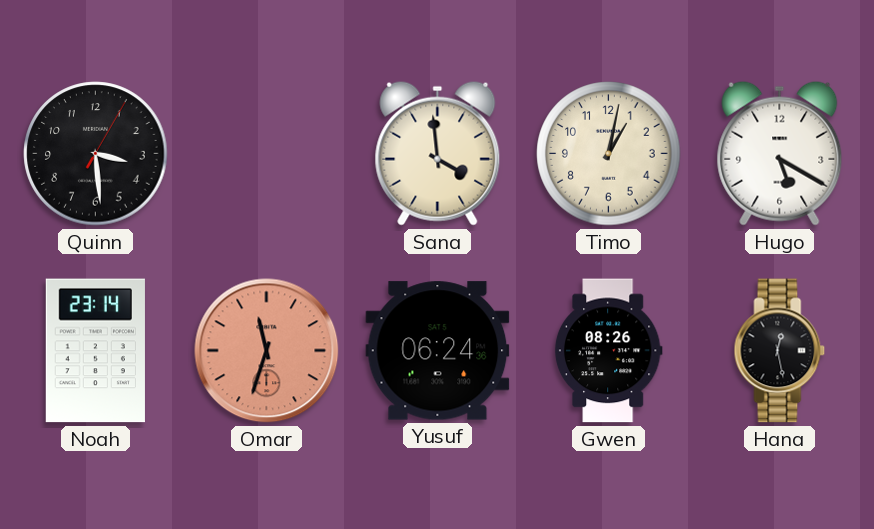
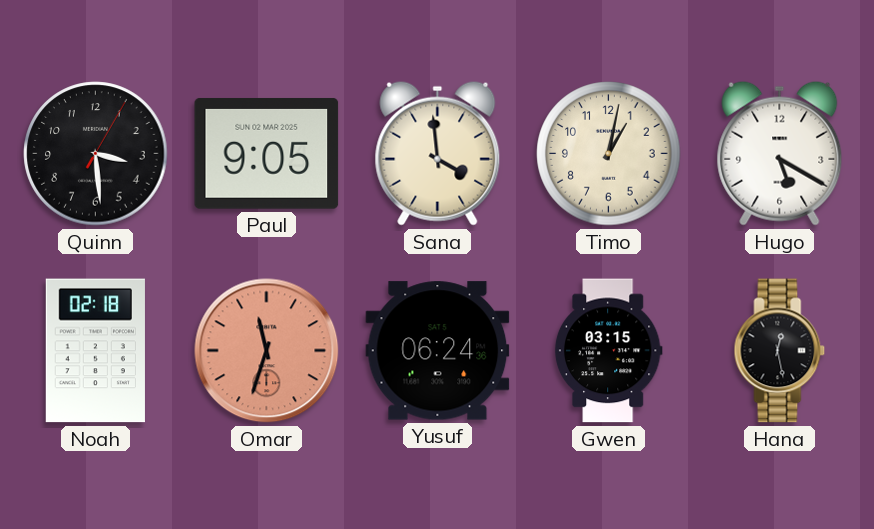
Paul: none -> 9:05 (267, 153)
Noah: 23:14 -> 02:18 (95, 351)
Gwen: 08:26 -> 03:15 (608, 351)
